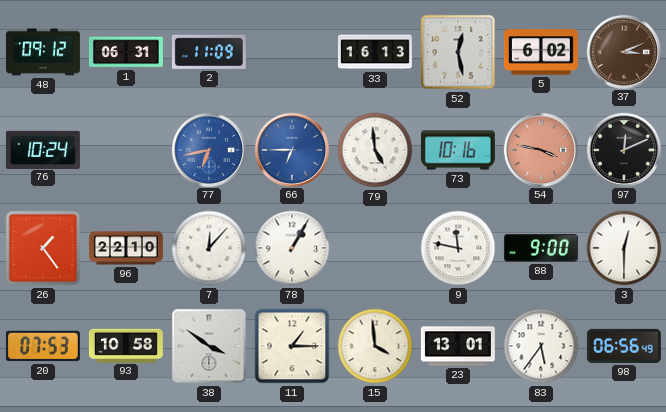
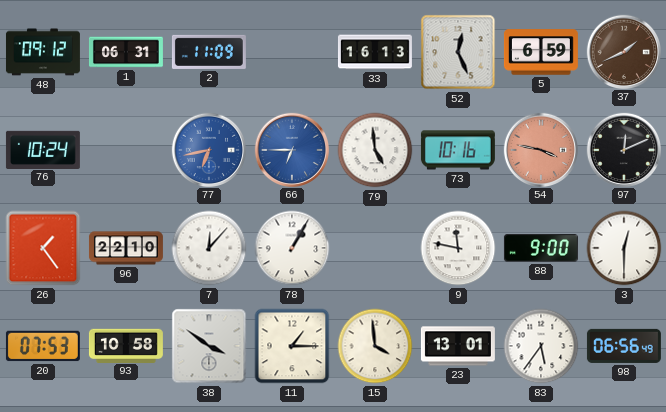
52: 12:28 -> 12:26 (458, 52)
5: 6:02 -> 6:59 (541, 52)
37: 3:11 -> 1:41 (623, 51)
